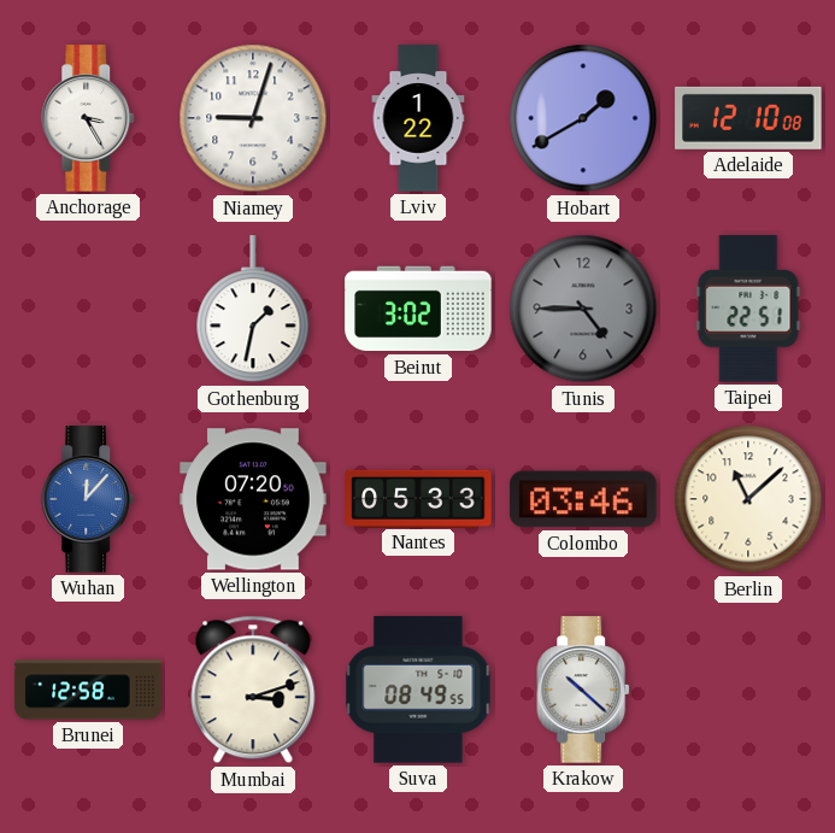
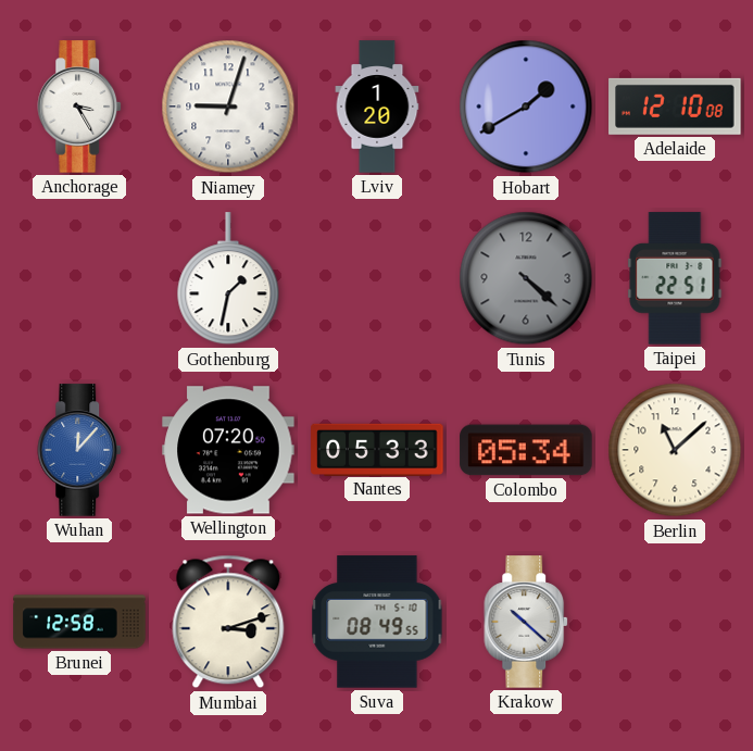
Lviv: 1:22 -> 1:20 (377, 107)
Beirut: 3:02 -> none (418, 309)
Tunis: 4:45 -> 4:22 (526, 278)
Colombo: 03:46 -> 05:34 (526, 450)
